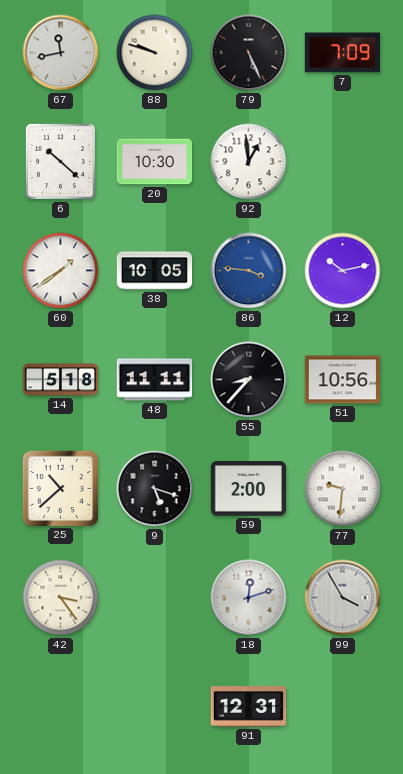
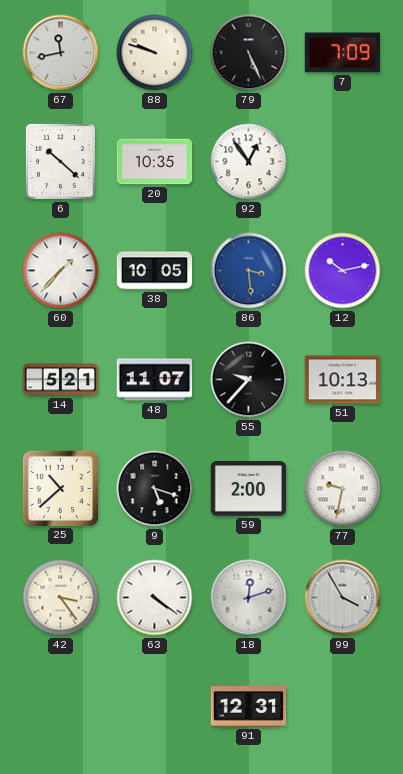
20: 10:30 -> 10:35 (155, 162)
92: 12:59 -> 12:54 (249, 162)
60: 1:39 -> 1:37 (61, 271)
86: 3:46 -> 3:29 (249, 271)
14: 5:18 -> 5:21 (61, 380)
48: 11:11 -> 11:07 (155, 380)
55: 8:37 -> 9:37 (249, 380)
51: 10:56 -> 10:13 (343, 380)
77: 9:31 -> 9:32 (343, 489)
63: none -> 4:21 (155, 598)
